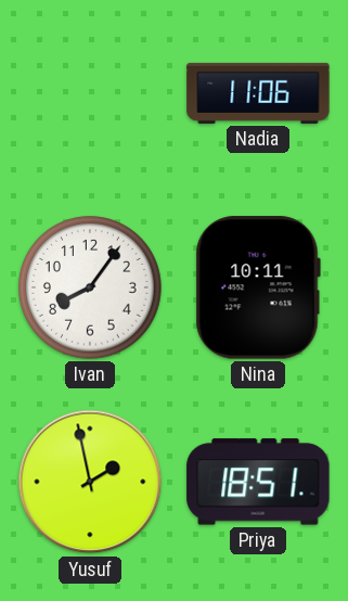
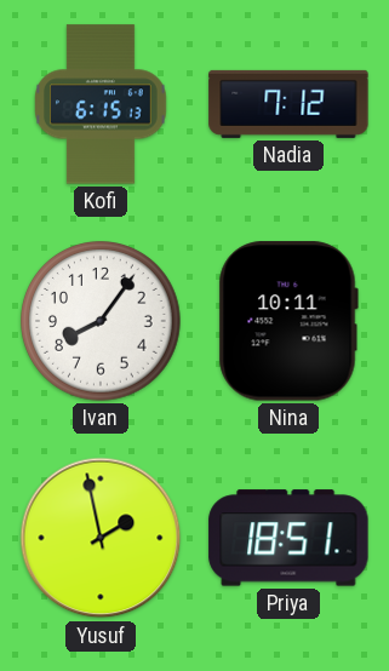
Kofi: none -> 6:15 (102, 104)
Nadia: 11:06 -> 7:12 (288, 104)
